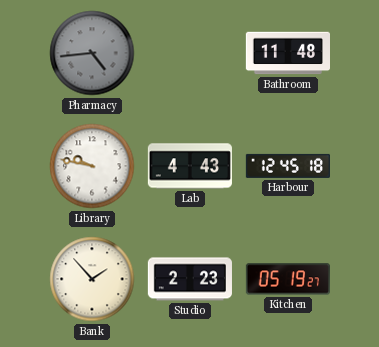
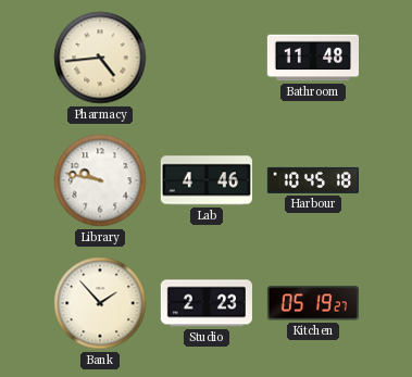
Pharmacy dial: grey -> cream (100, 58)
Lab: 4:43 -> 4:46 (207, 180)
Harbour: 12:45 -> 10:45 (313, 180)
